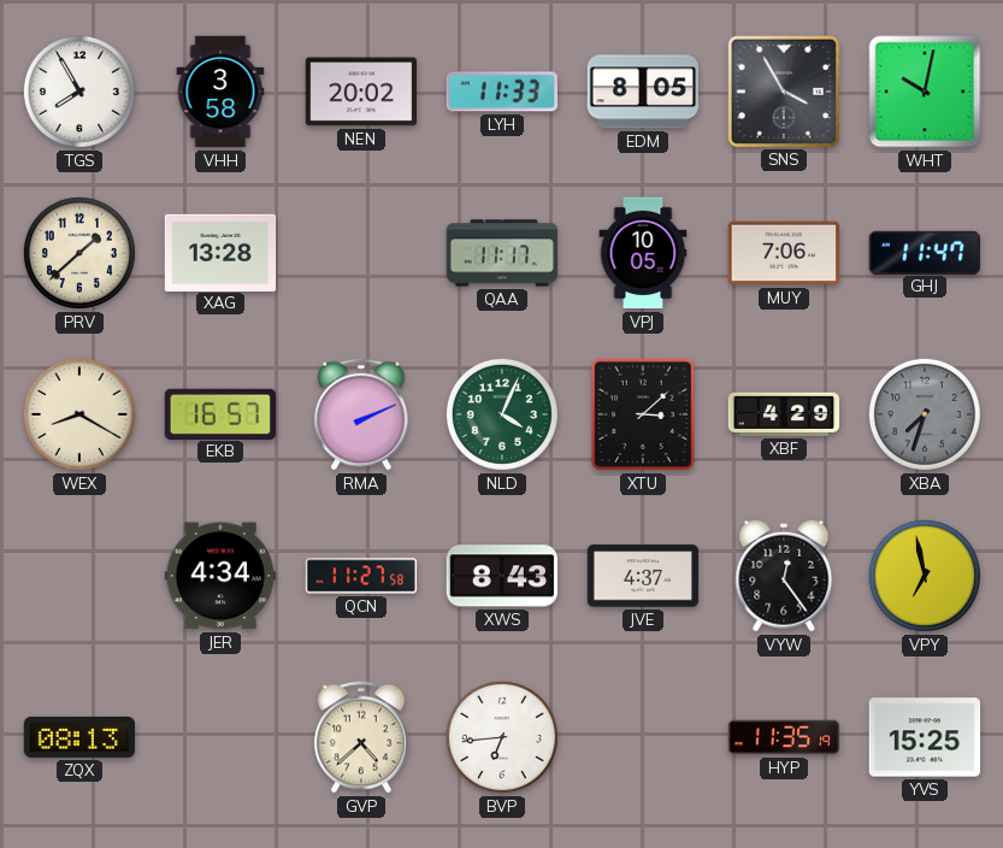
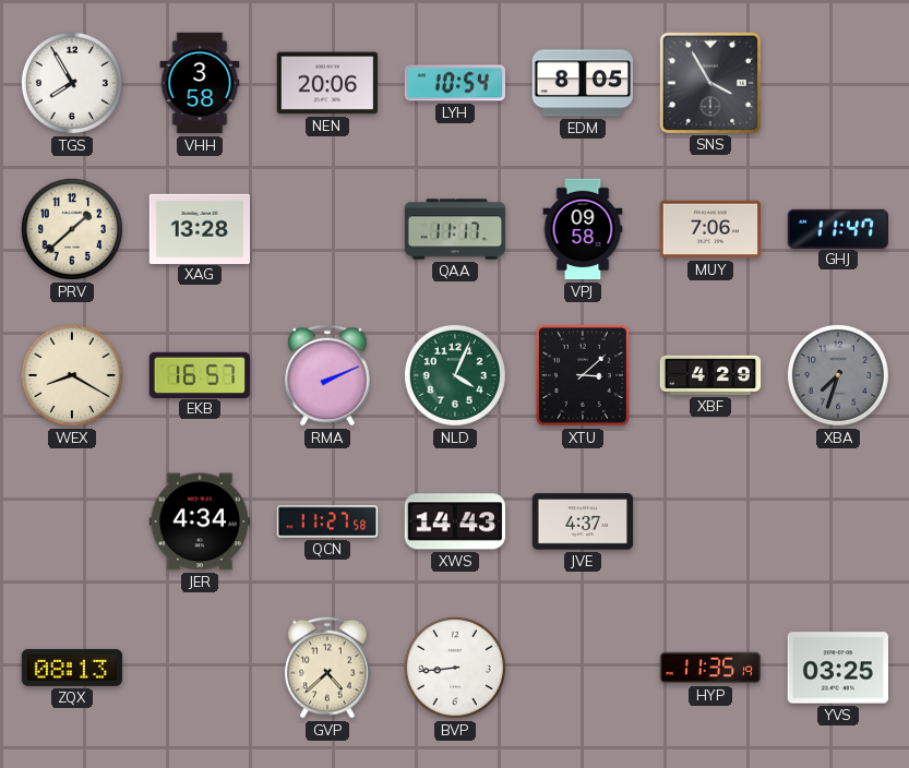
NEN: 20:02 -> 20:06 (327, 83)
LYH: 11:33 -> 10:54 (454, 83)
WHT: 10:02 -> none (925, 92)
VPJ: 10:05 -> 09:58 (583, 229)
XWS: 8:43 -> 14:43 (454, 521)
VYW: 12:24 -> none (784, 576)
VPY: 6:58 -> none (925, 576)
BVP: 6:44 -> 8:44 (455, 668)
YVS: 15:25 -> 03:25 (838, 668)
